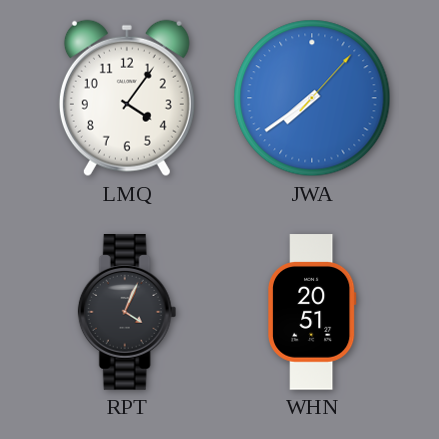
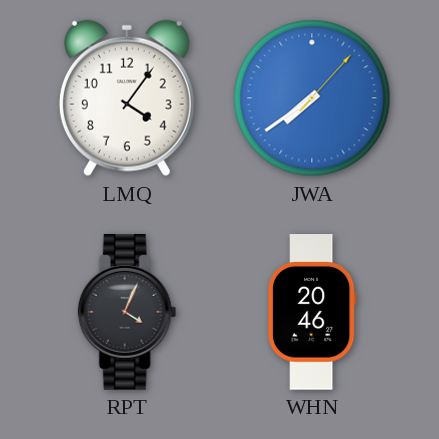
WHN: 20:51 -> 20:46 (313, 312)
